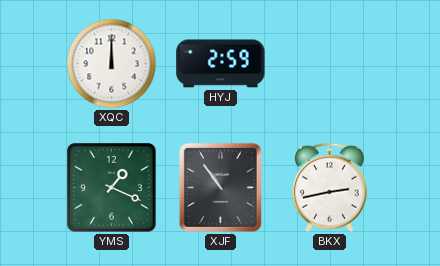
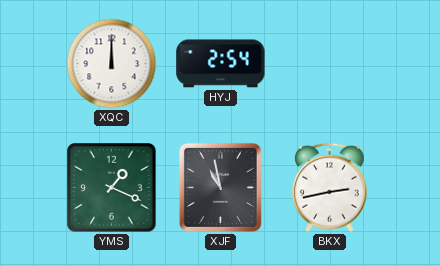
HYJ: 2:59 -> 2:54 (221, 64)
XJF: 10:54 -> 10:58 (220, 187)
